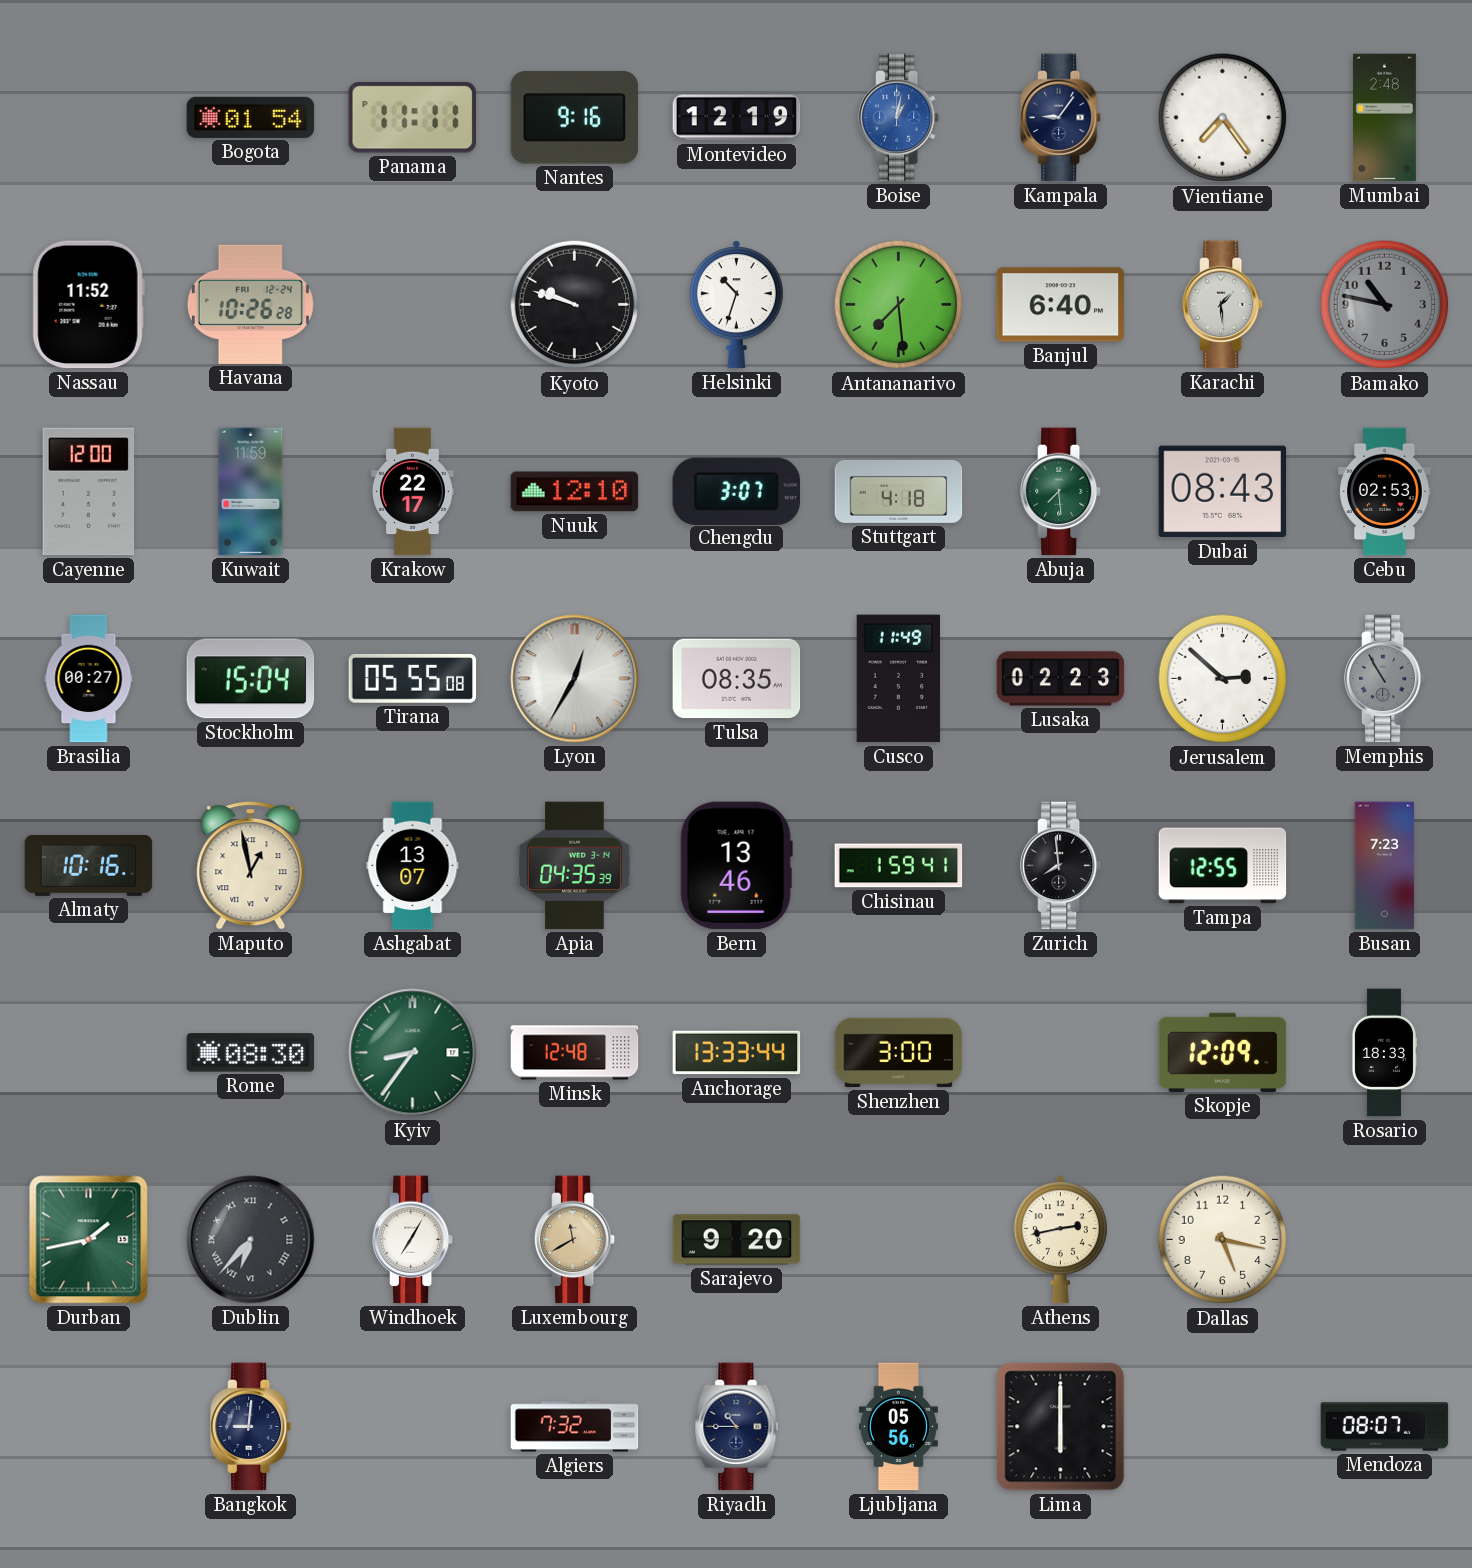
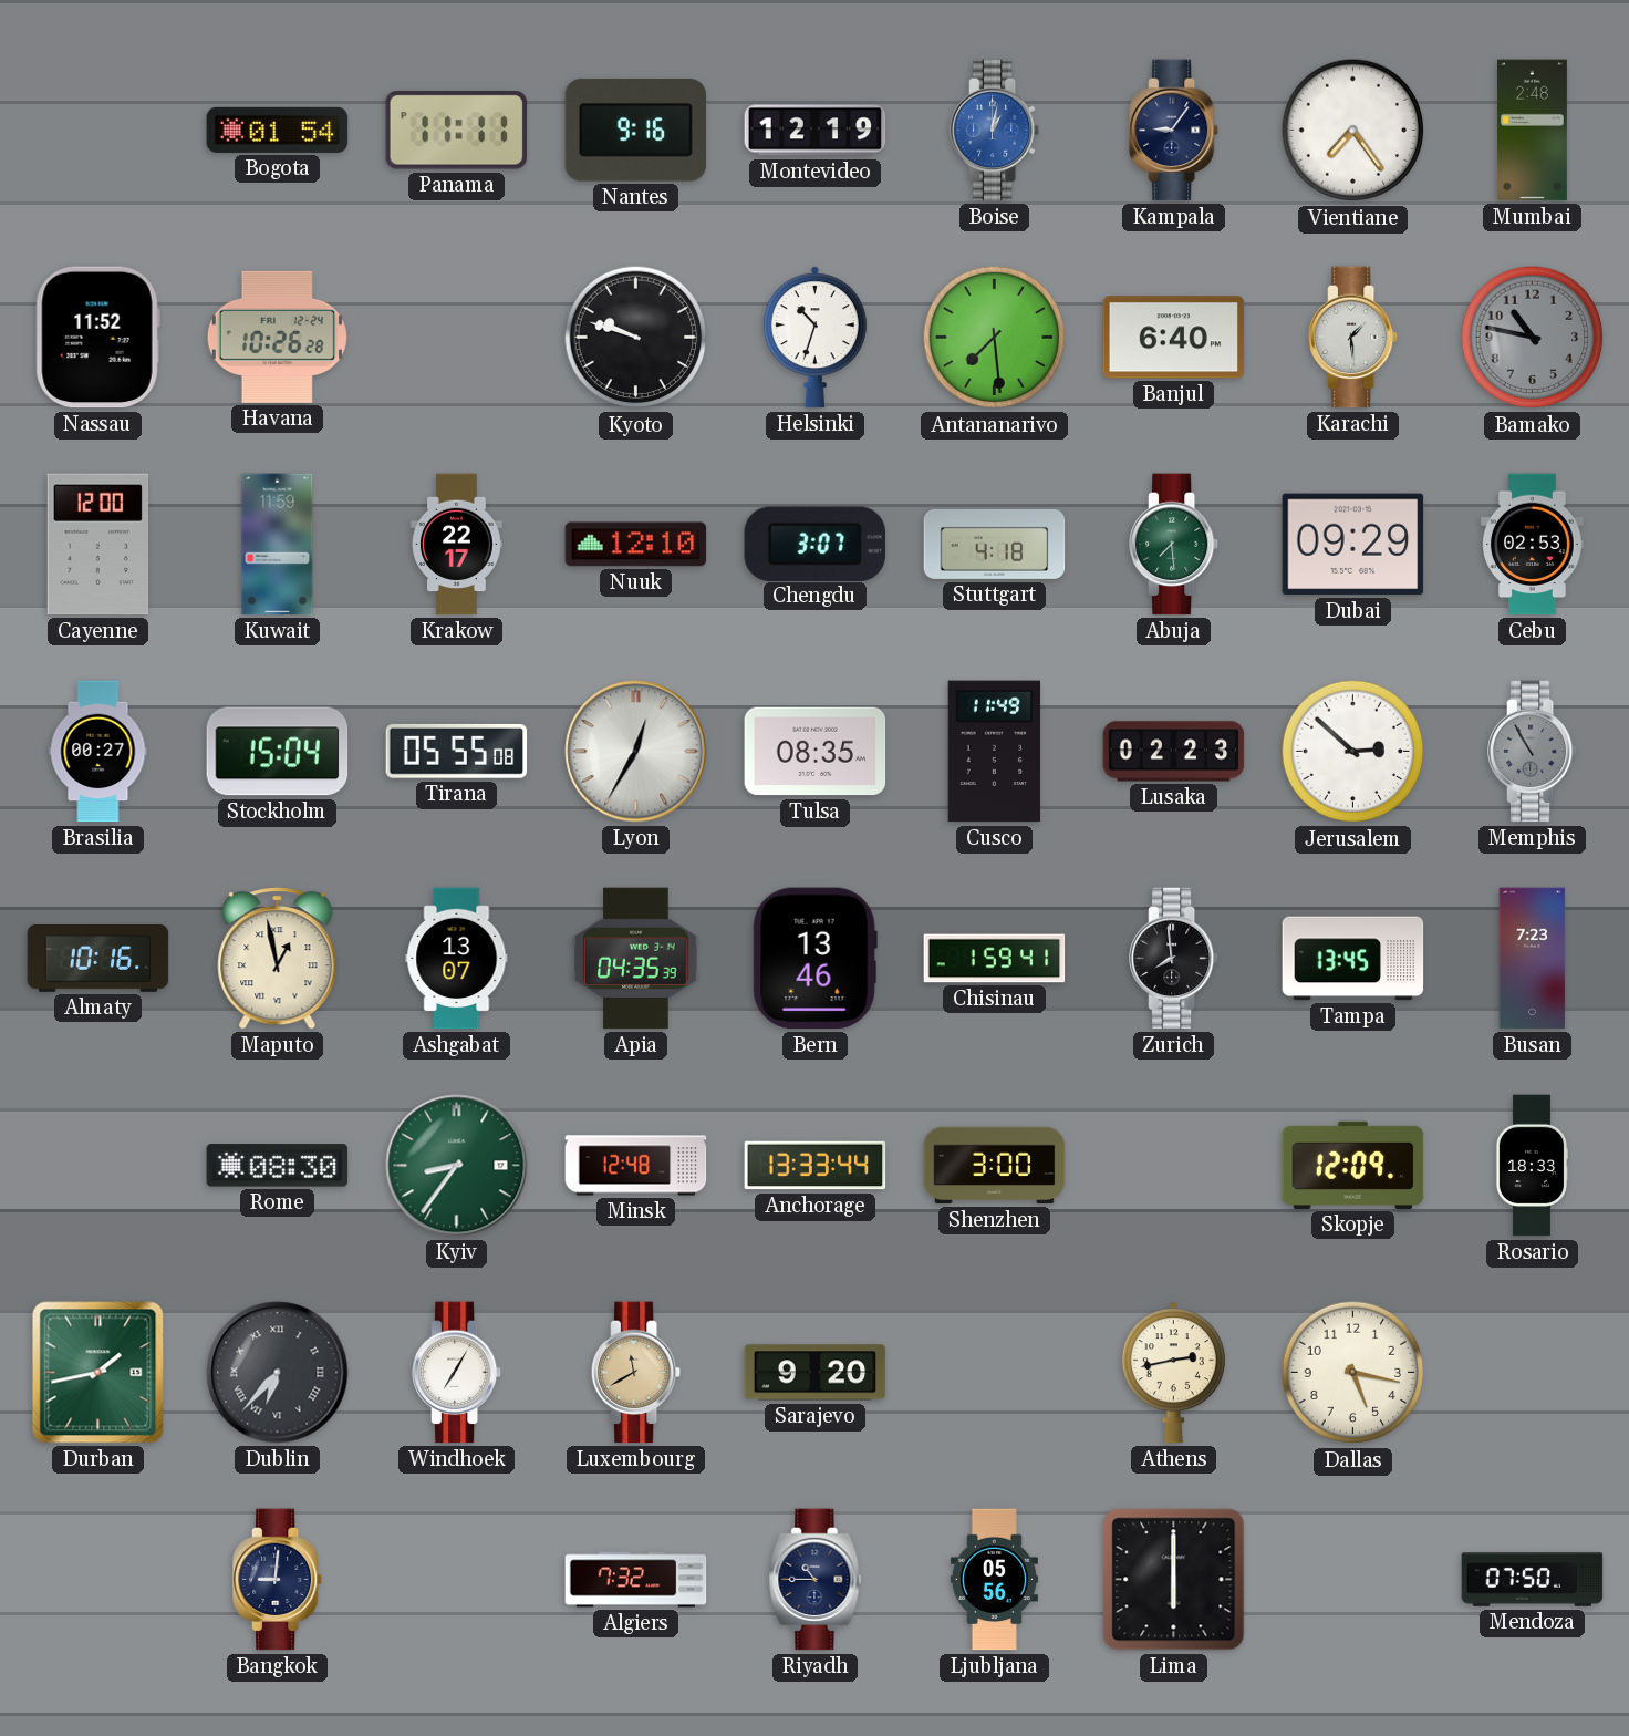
Dubai: 08:43 -> 09:29 (1353, 545)
Tampa: 12:55 -> 13:45 (1353, 959)
Mendoza: 08:07 -> 07:50 (1533, 1580)
